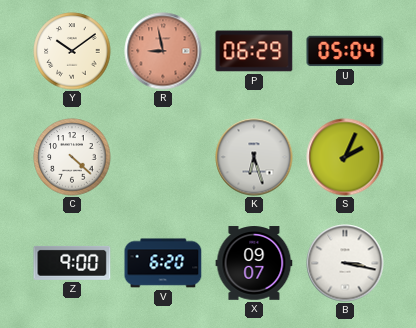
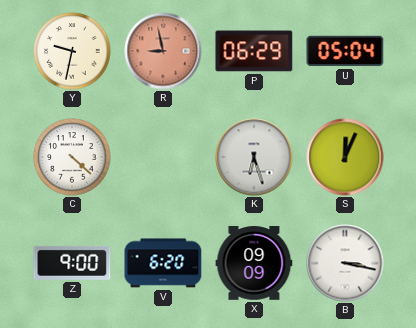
Y: 10:09 -> 9:32 (72, 51)
S: 2:04 -> 12:04 (345, 157)
X: 09:07 -> 09:09 (254, 263)
